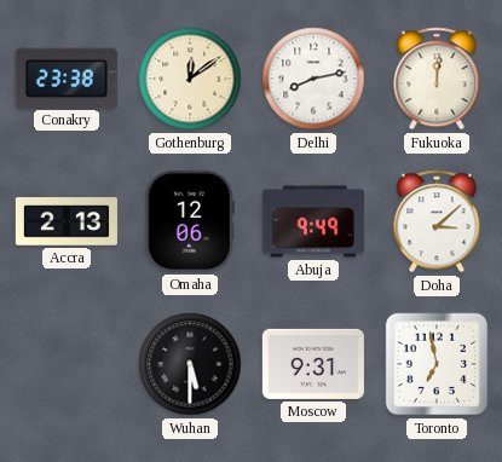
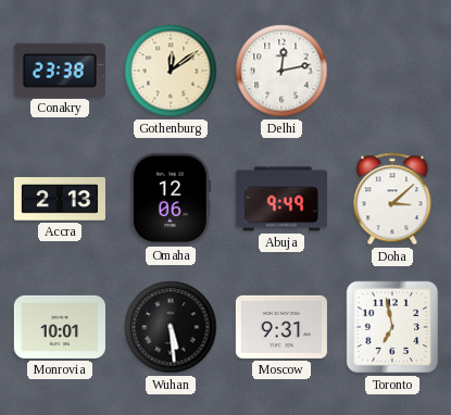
Delhi: 8:13 -> 12:13 (281, 71)
Fukuoka: 12:01 -> none (437, 79)
Monrovia: none -> 10:01 (60, 327)
Wuhan: 5:30 -> 5:29 (171, 327)
